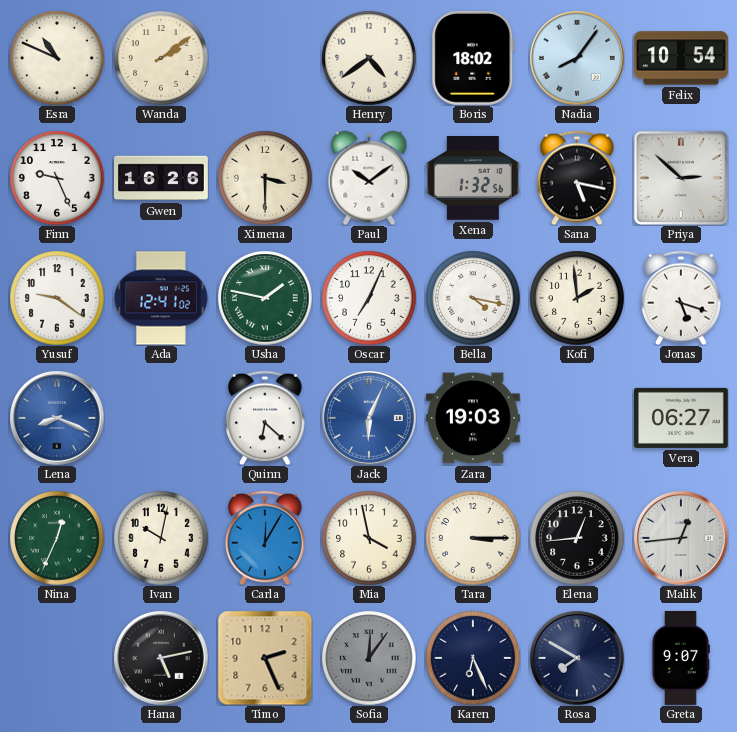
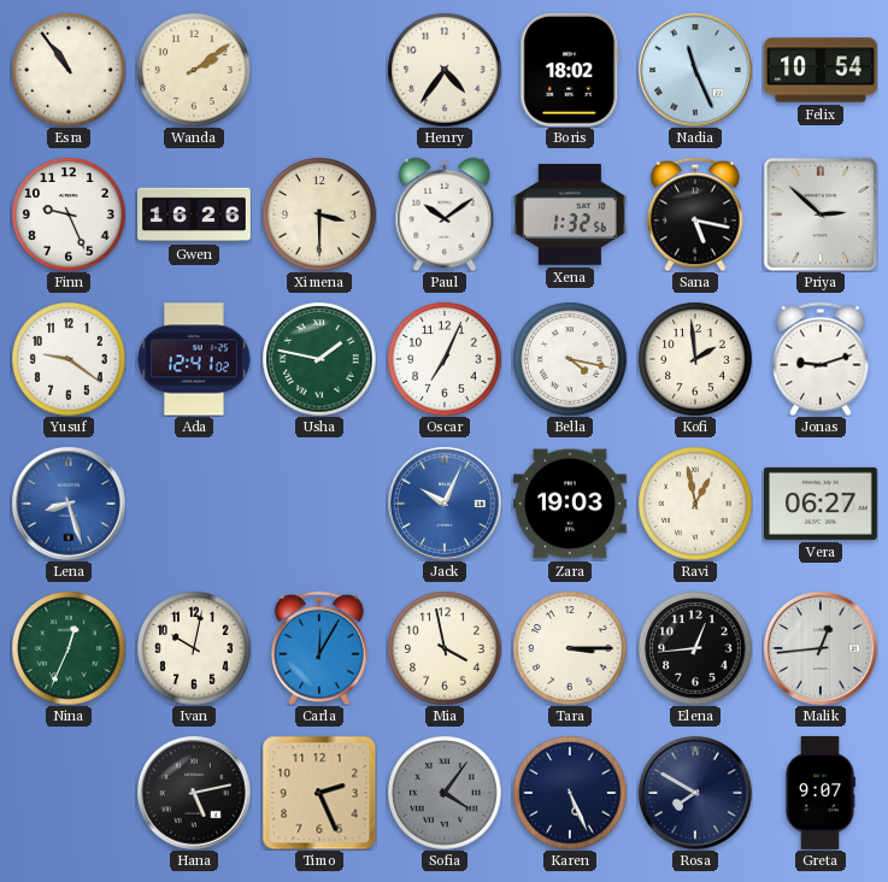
Esra: 10:49 -> 10:54 (69, 70)
Henry: 4:39 -> 4:36 (445, 70)
Nadia: 8:06 -> 11:26 (695, 70)
Jonas: 5:18 -> 9:12 (821, 359)
Lena: 8:19 -> 8:27 (69, 504)
Quinn: 6:22 -> none (265, 418)
Jack: 6:04 -> 10:04 (445, 504)
Ravi: none -> 12:58 (695, 504)
Sofia: 12:06 -> 4:06 (445, 793)
Karen: 6:26 -> 5:26 (570, 793)
